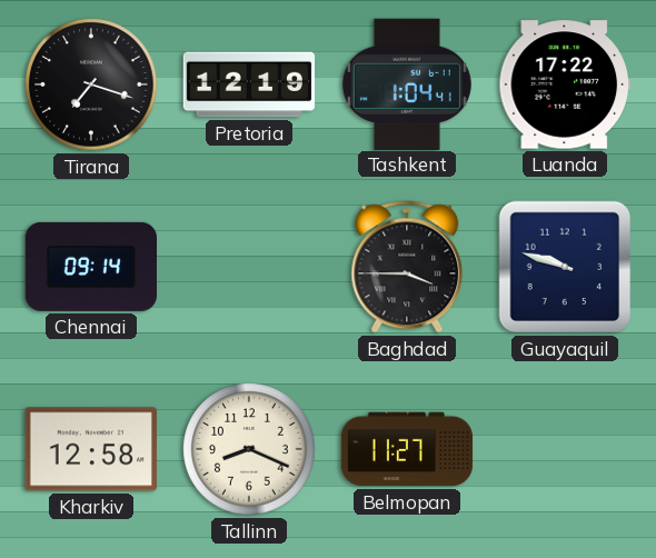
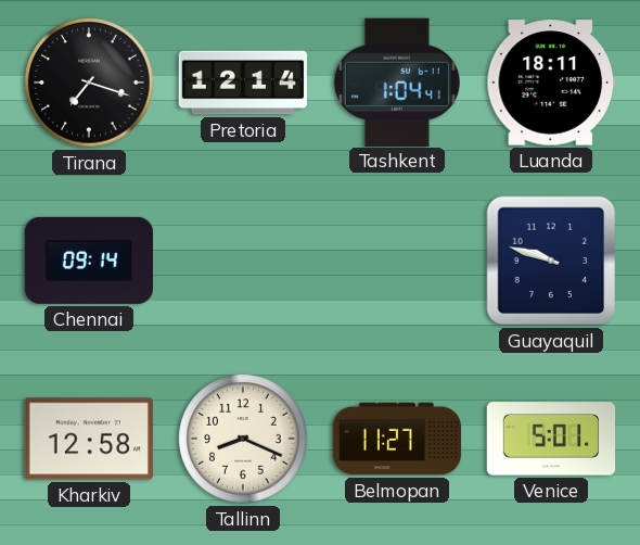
Pretoria: 12:19 -> 12:14 (243, 83)
Luanda: 17:22 -> 18:11 (550, 83)
Baghdad: 3:45 -> none (407, 267)
Venice: none -> 5:01 (551, 439)
